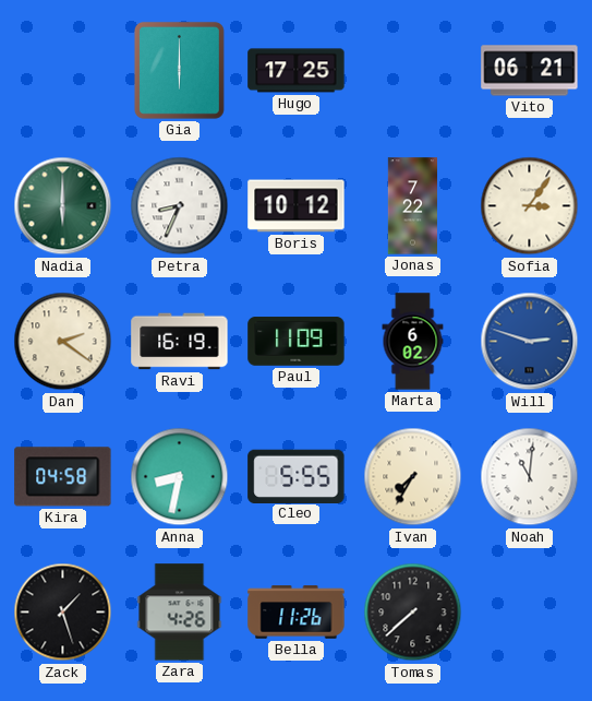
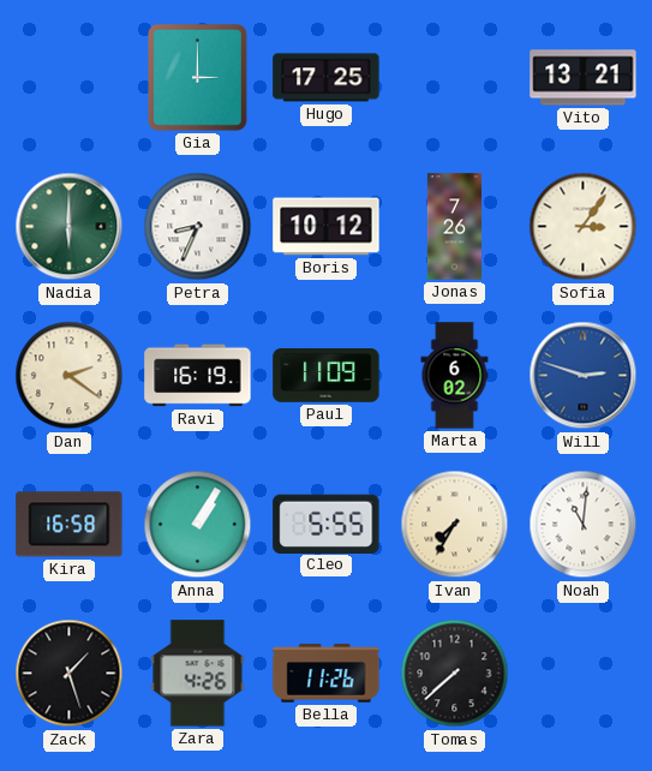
Gia: 6:00 -> 3:00 (197, 77)
Vito: 06:21 -> 13:21 (584, 78)
Jonas: 7:22 -> 7:26 (454, 227)
Kira: 04:58 -> 16:58 (70, 525)
Anna: 8:32 -> 1:05 (198, 525)
